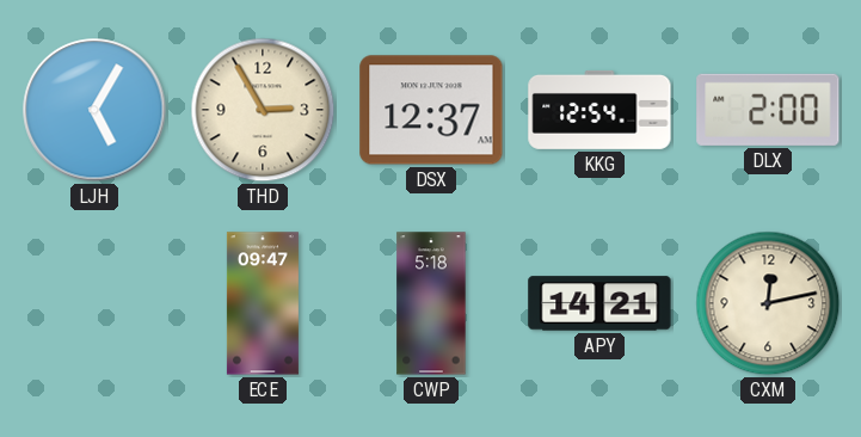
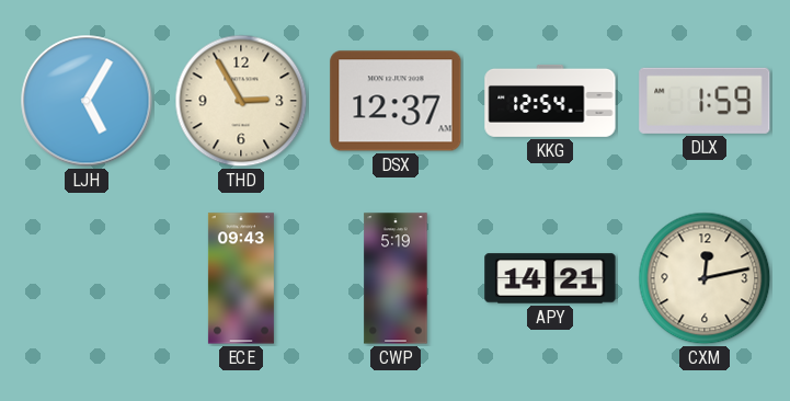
DLX: 2:00 -> 1:59 (705, 101)
ECE: 09:47 -> 09:43 (241, 278)
CWP: 5:18 -> 5:19 (396, 278)
